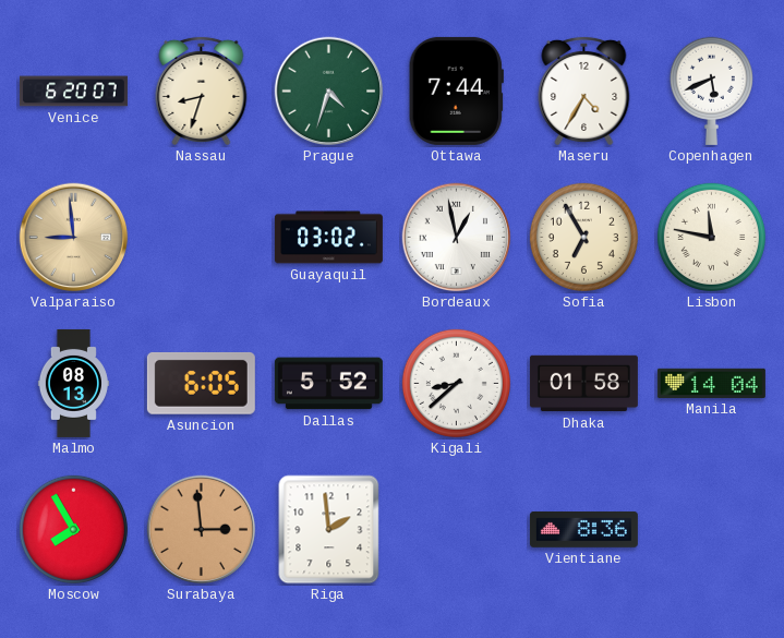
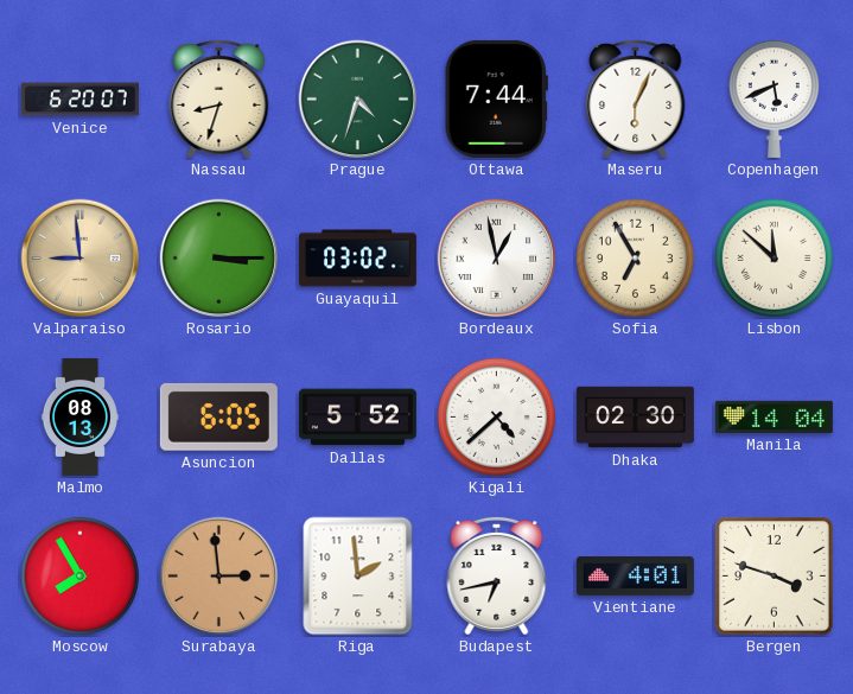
Maseru: 4:35 -> 6:04 (636, 98)
Rosario: none -> 3:15 (219, 259)
Lisbon: 11:47 -> 11:52 (774, 257)
Kigali: 8:38 -> 4:38 (496, 416)
Dhaka: 01:58 -> 02:30 (635, 418)
Budapest: none -> 6:43 (497, 575)
Vientiane: 8:36 -> 4:01 (635, 575)
Bergen: none -> 3:48 (775, 577)
